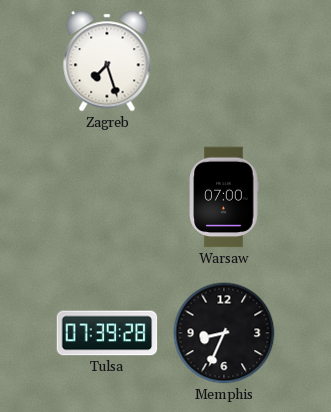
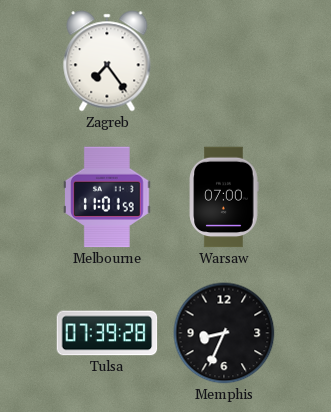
Zagreb: 7:27 -> 7:24 (107, 61)
Melbourne: none -> 11:01 (107, 197)
